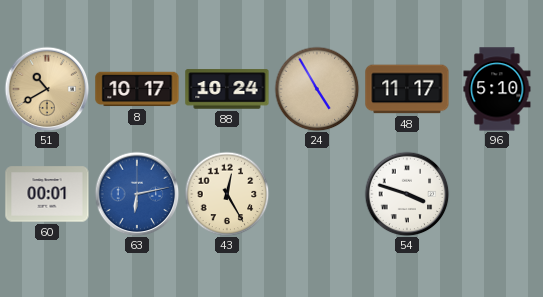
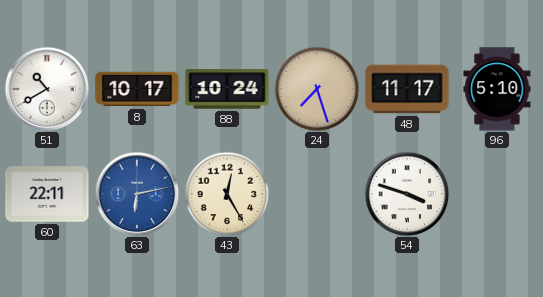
51 dial: champagne -> white (47, 89)
24: 4:55 -> 7:27 (317, 89)
60: 00:01 -> 22:11 (47, 194)
